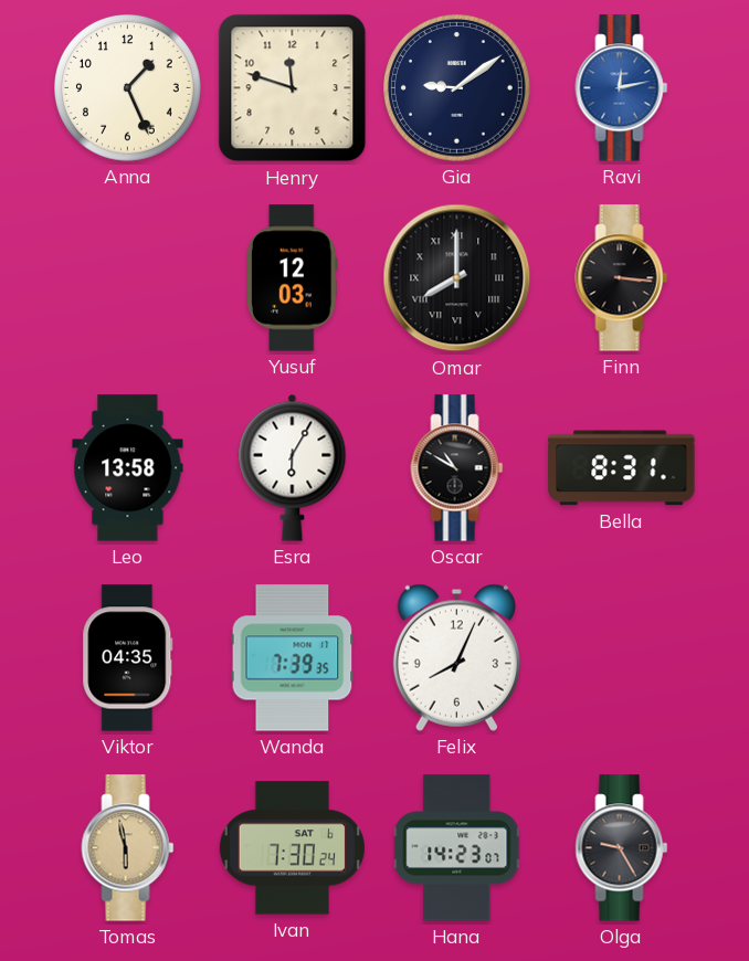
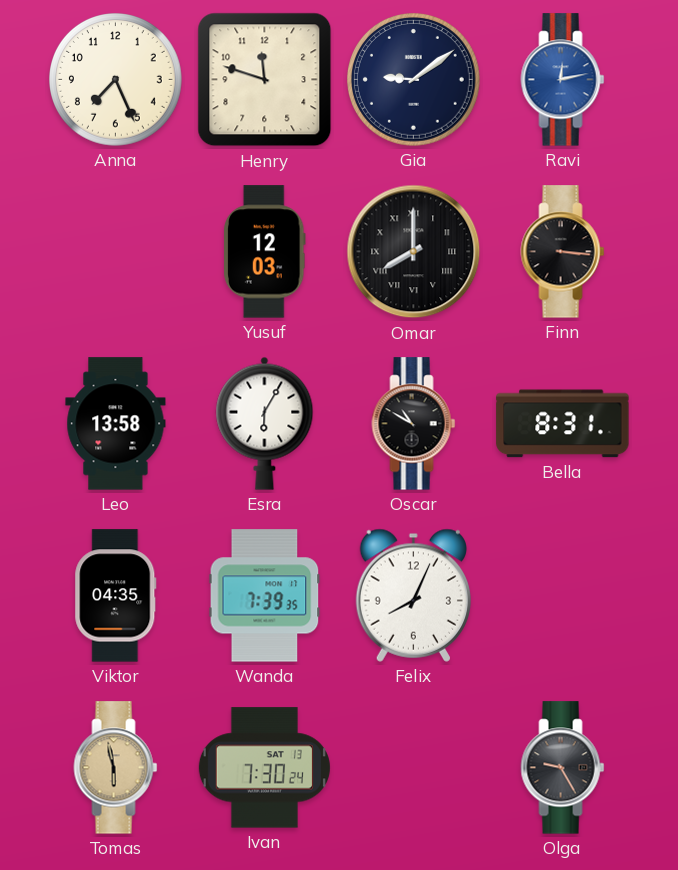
Anna: 1:26 -> 7:26 (116, 80)
Ivan date: SAT 6 -> SAT 13 (264, 768)
Hana: 14:23 -> none (457, 848)
